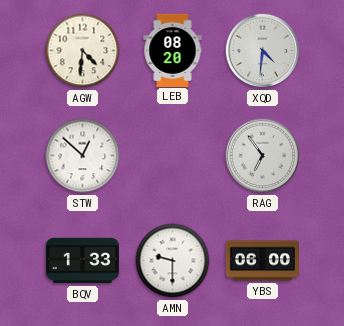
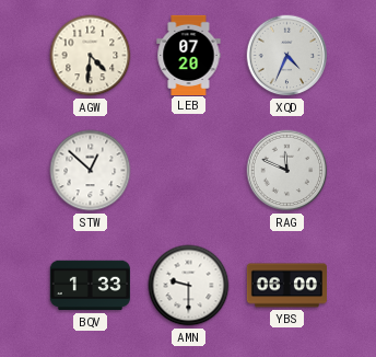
LEB: 08:20 -> 07:20 (189, 55)
XQD: 4:31 -> 4:34 (287, 56)
RAG: 6:54 -> 11:49 (287, 171)
